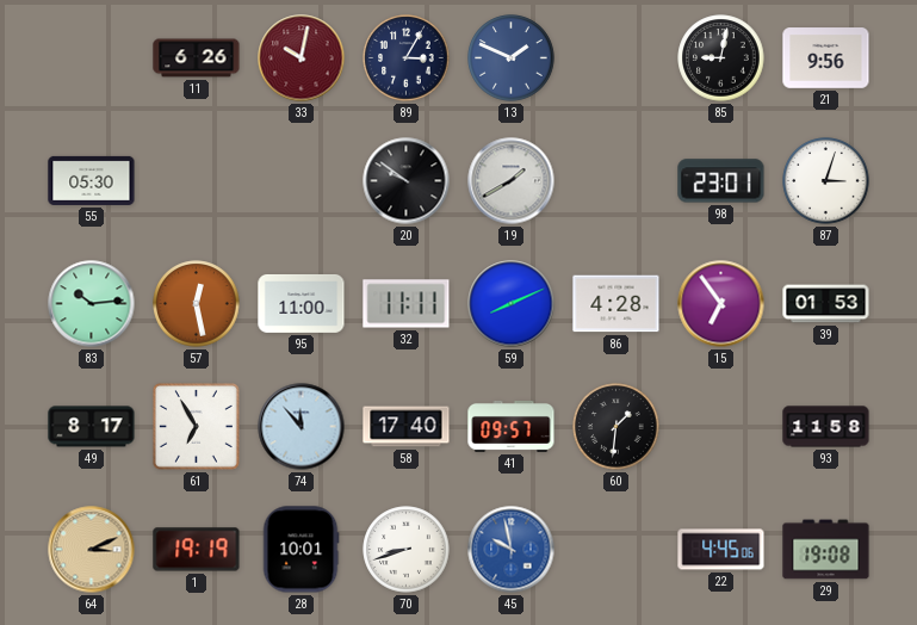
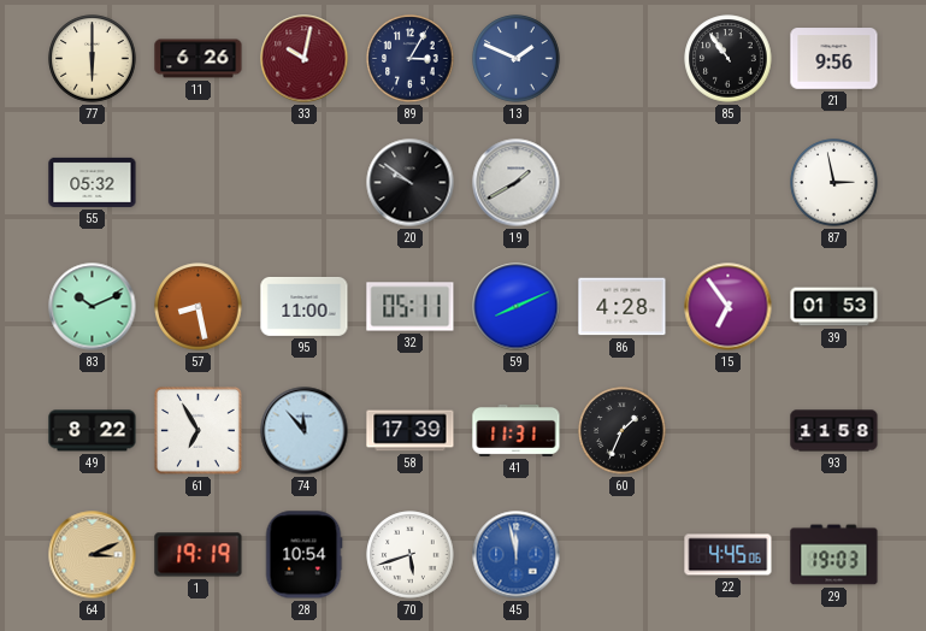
77: none -> 6:00 (93, 59)
85: 9:02 -> 10:54 (729, 59)
55: 05:30 -> 05:32 (93, 182)
98: 23:01 -> none (721, 181)
87: 3:03 -> 2:58 (834, 183)
83: 10:14 -> 10:11 (93, 307)
57: 12:28 -> 8:28 (199, 307)
32: 11:11 -> 05:11 (411, 307)
49: 8:17 -> 8:22 (93, 431)
58: 17:40 -> 17:39 (411, 431)
41: 09:57 -> 11:31 (517, 430)
60: 1:31 -> 1:34 (623, 431)
28: 10:01 -> 10:54 (303, 555)
70: 8:42 -> 5:42 (411, 555)
45: 9:58 -> 11:58 (517, 555)
29: 19:08 -> 19:03 (834, 555)
